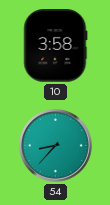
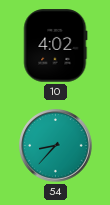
10: 3:58 -> 4:02 (55, 46)
